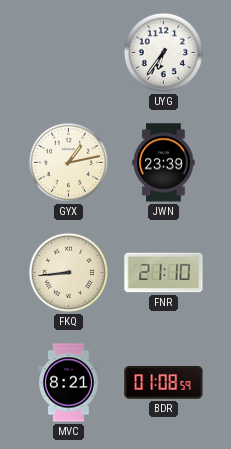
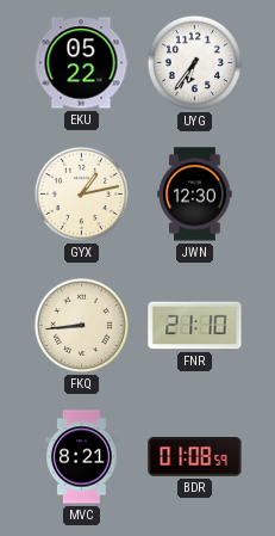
EKU: none -> 05:22 (81, 63)
JWN: 23:39 -> 12:30 (195, 195)
